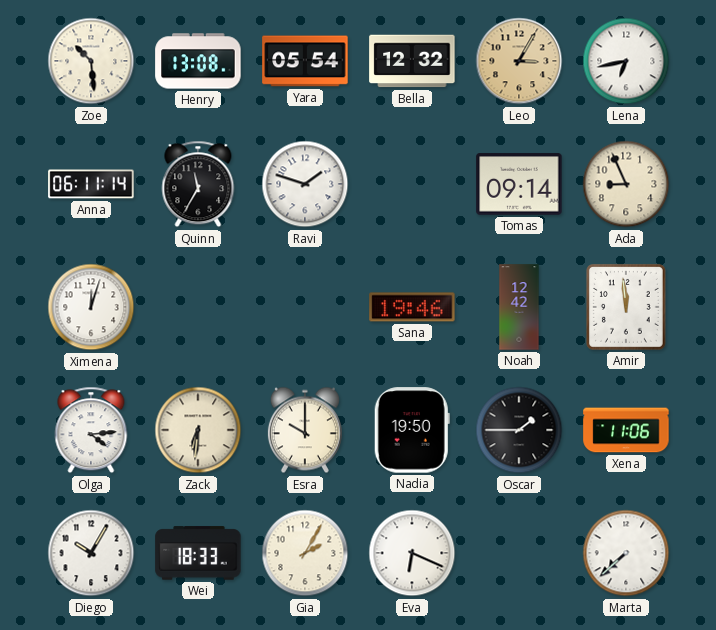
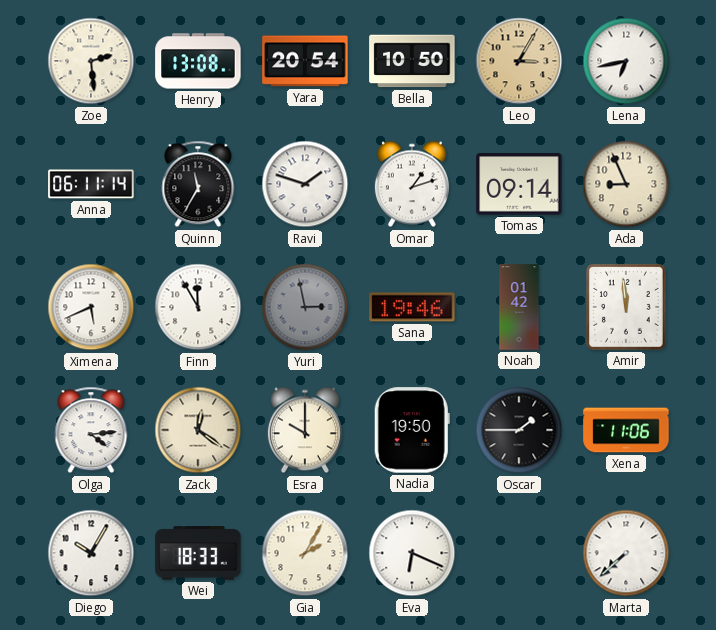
Zoe: 10:29 -> 2:29 (91, 61)
Yara: 05:54 -> 20:54 (305, 61)
Bella: 12:32 -> 10:50 (412, 61)
Omar: none -> 1:12 (412, 184)
Ximena: 12:03 -> 5:41 (91, 307)
Finn: none -> 11:55 (198, 307)
Yuri: none -> 2:58 (305, 307)
Noah: 12:42 -> 01:42 (519, 307)
Zack: 6:31 -> 12:21 (198, 430)
